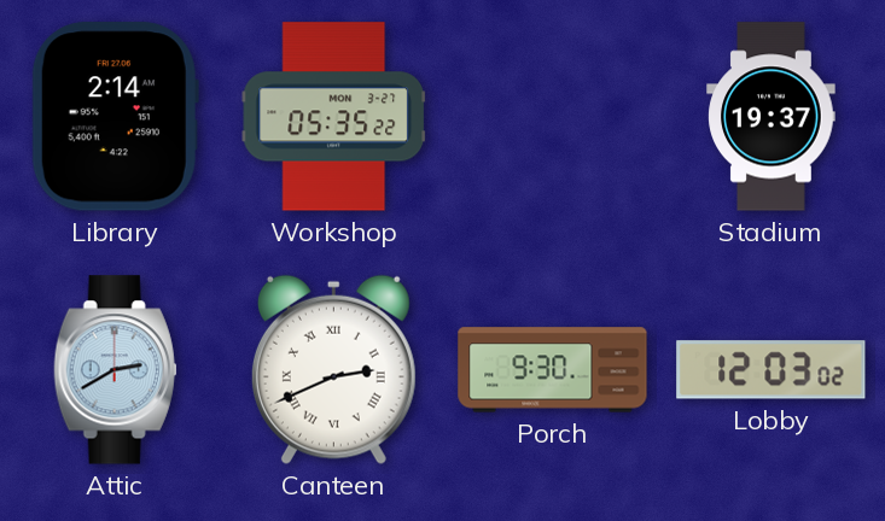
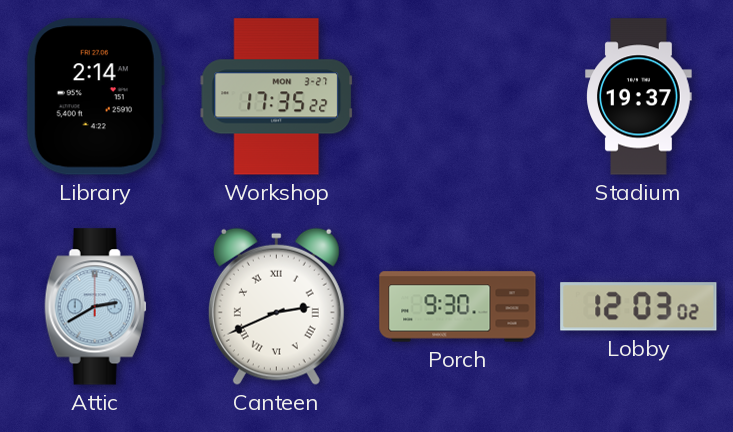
Workshop: 05:35 -> 17:35 (277, 97)
